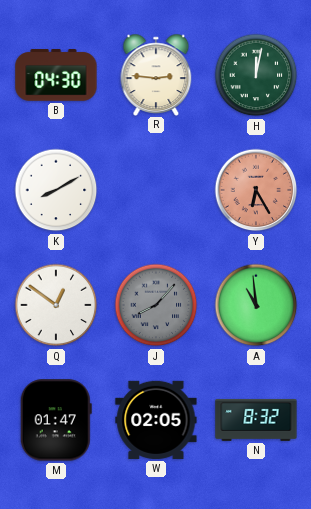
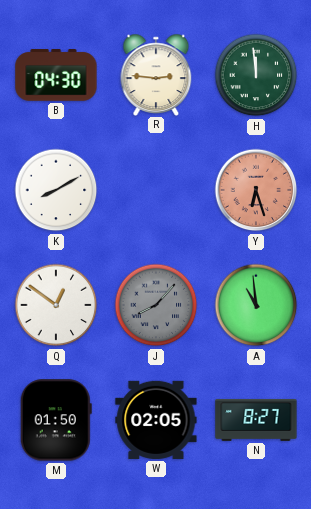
H: 12:02 -> 11:59 (256, 75)
Y: 6:25 -> 6:27 (256, 190)
M: 01:47 -> 01:50 (56, 420)
N: 8:32 -> 8:27 (256, 420)
